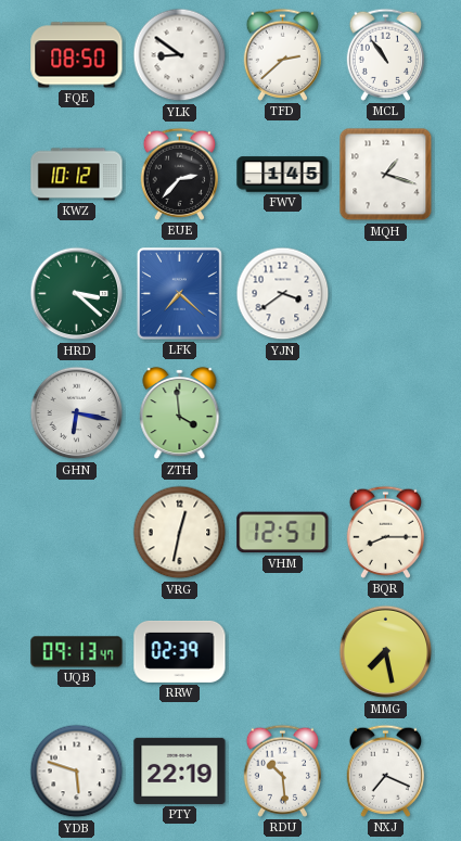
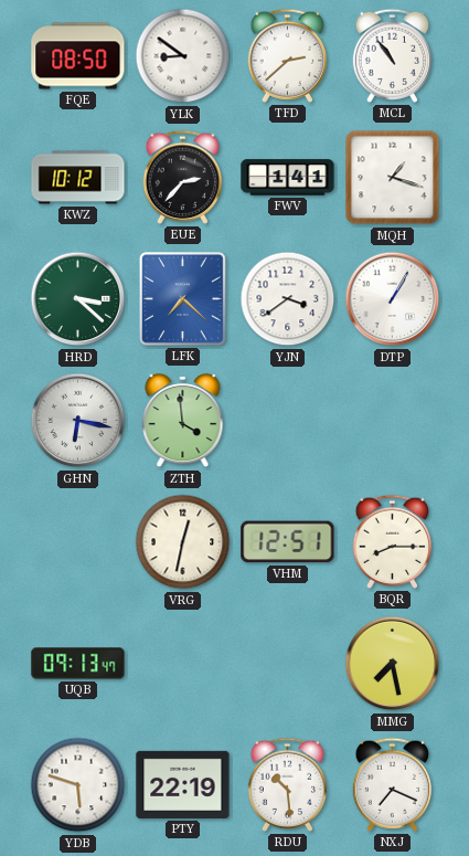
FWV: 1:45 -> 1:41 (288, 178)
DTP: none -> 1:05 (393, 299)
RRW: 02:39 -> none (180, 651)
